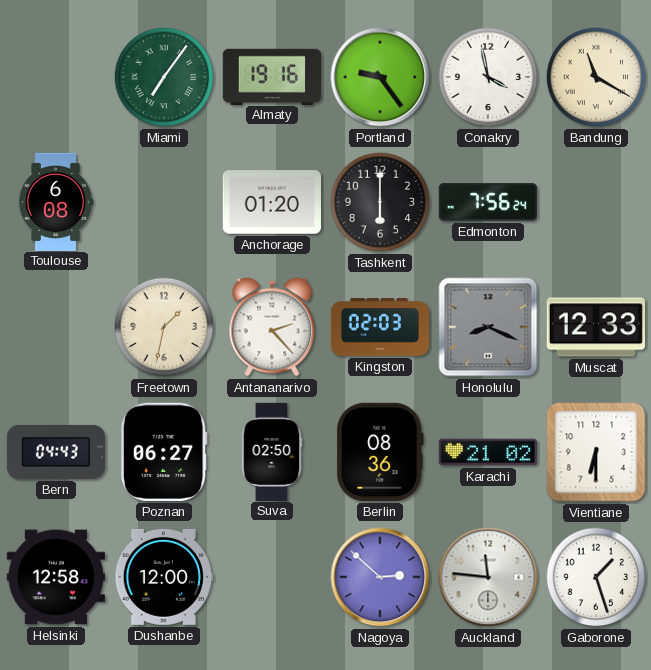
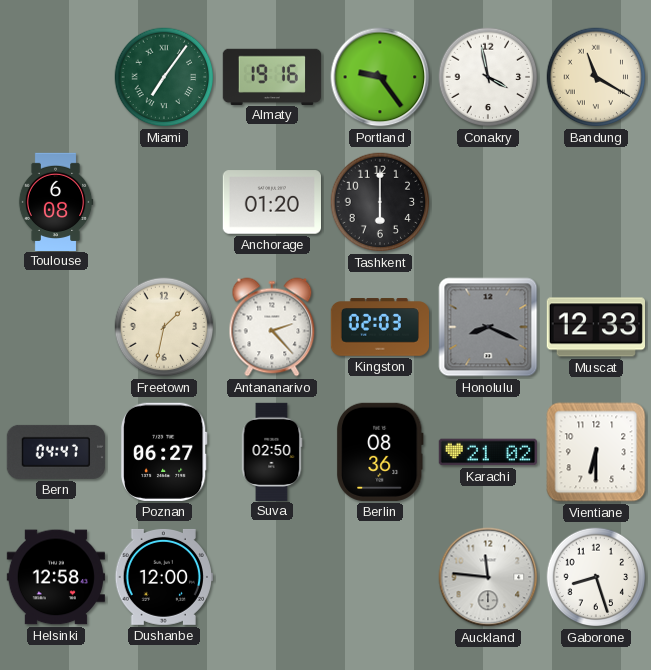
Edmonton: 7:56 -> none (488, 202)
Bern: 04:43 -> 04:47 (56, 452)
Nagoya: 2:52 -> none (380, 577)
Gaborone: 1:27 -> 8:27 (596, 577)
